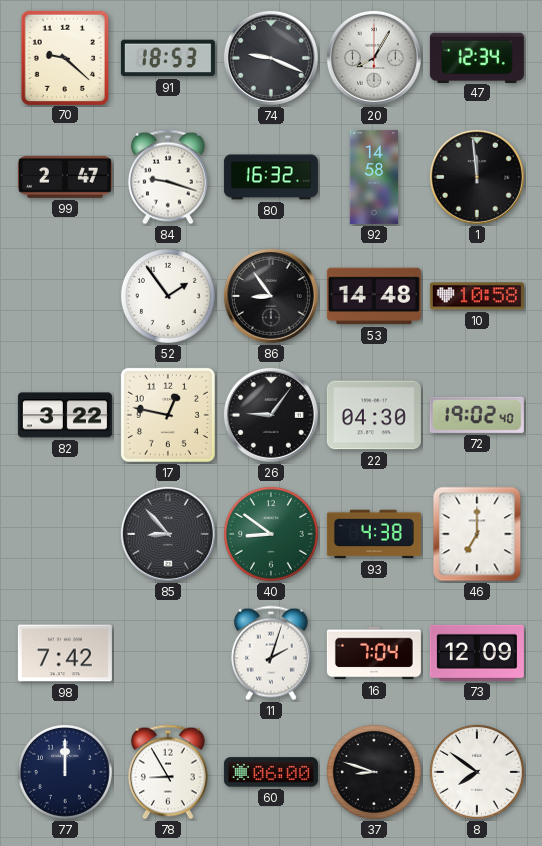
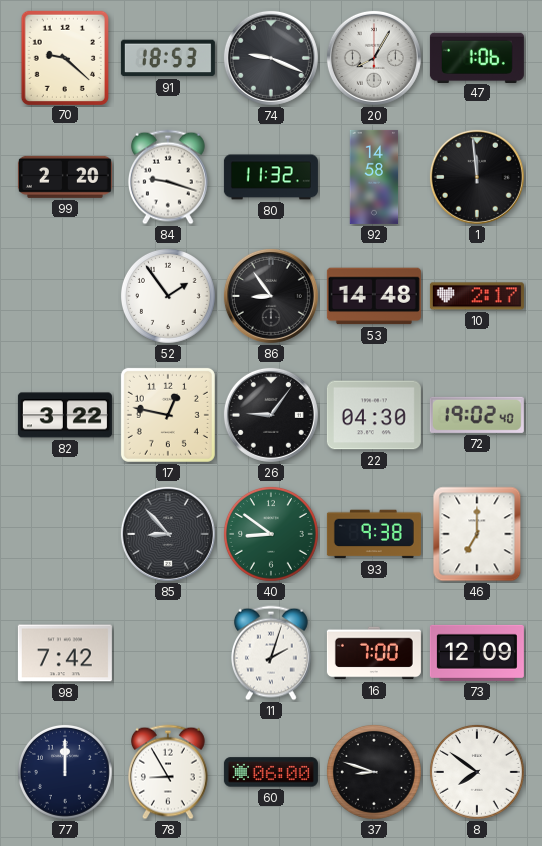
47: 12:34 -> 1:06 (477, 57)
99: 2:47 -> 2:20 (65, 177)
80: 16:32 -> 11:32 (271, 177)
10: 10:58 -> 2:17 (477, 296)
93: 4:38 -> 9:38 (374, 534)
16: 7:04 -> 7:00 (374, 653)
